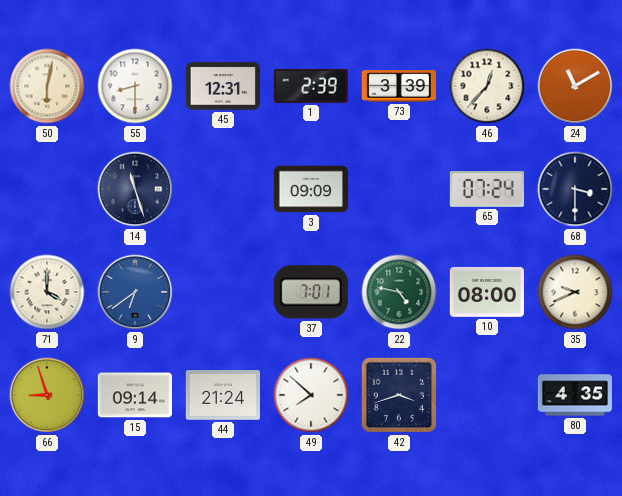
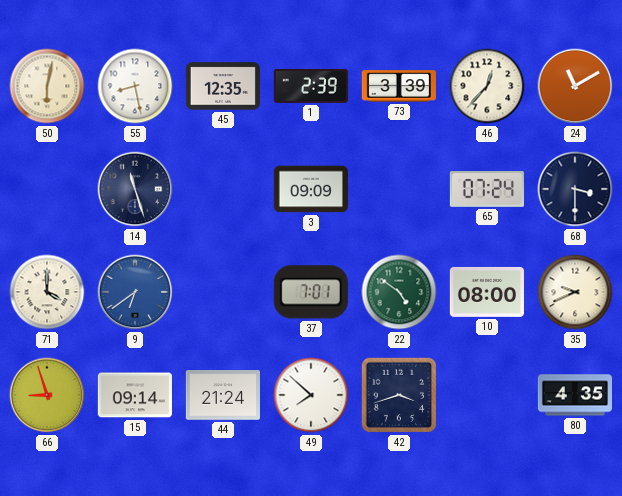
55: 8:30 -> 8:28 (135, 86)
45: 12:31 -> 12:35 (223, 86)
22: 4:47 -> 4:51 (399, 292)
